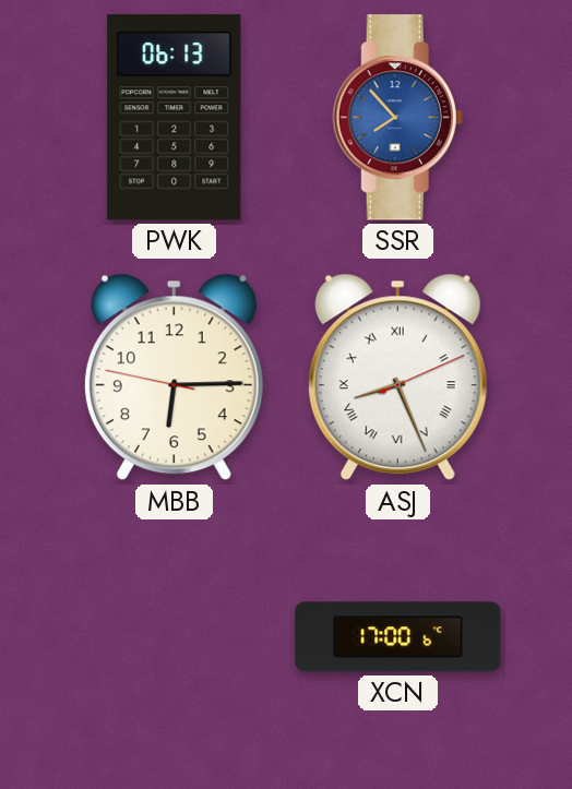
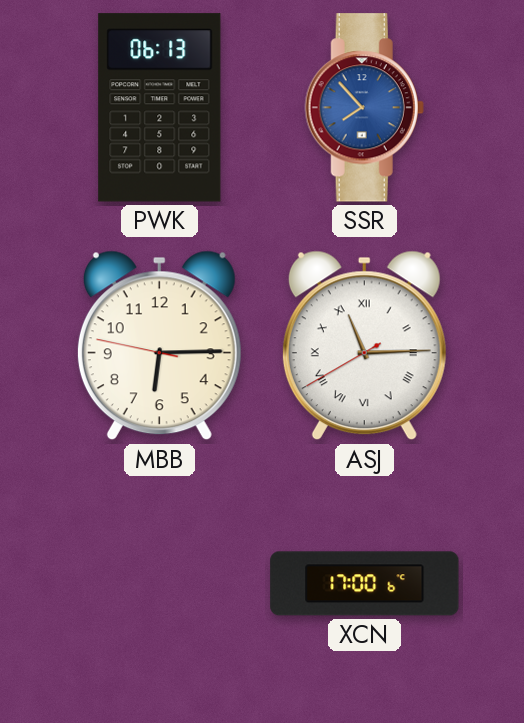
ASJ: 8:26 -> 11:14 (364, 346)
